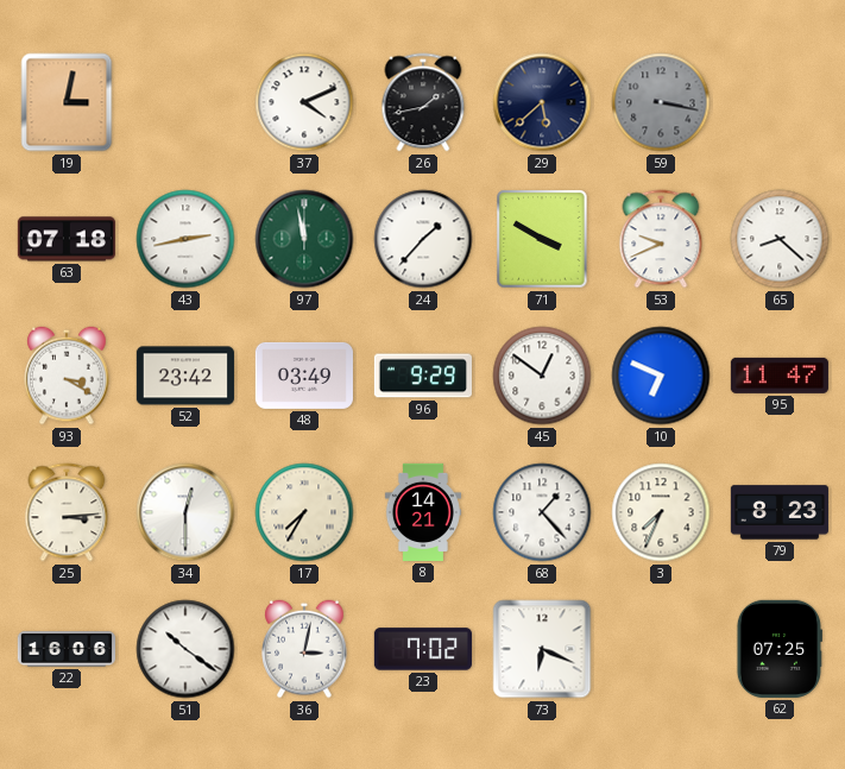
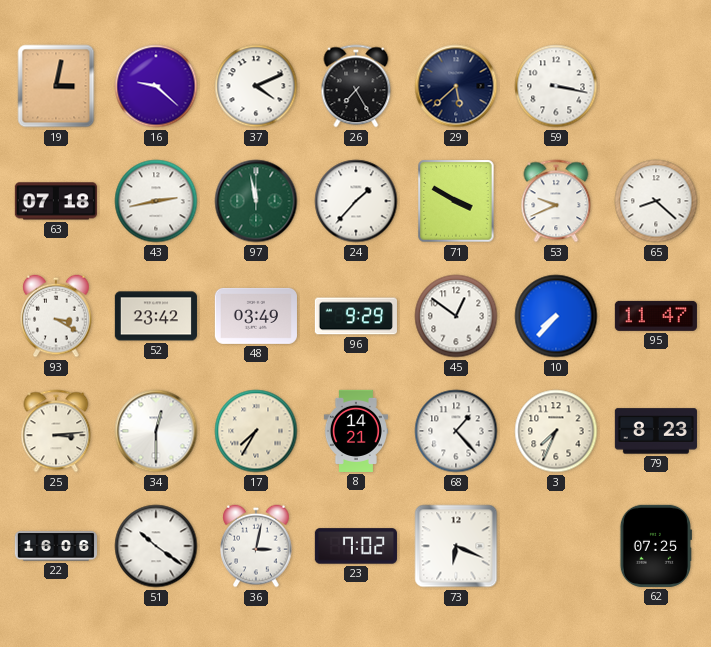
16: none -> 9:22 (156, 86)
26: 1:43 -> 7:25 (356, 86)
59 dial: grey -> white (556, 86)
10: 6:49 -> 7:37 (556, 316)
